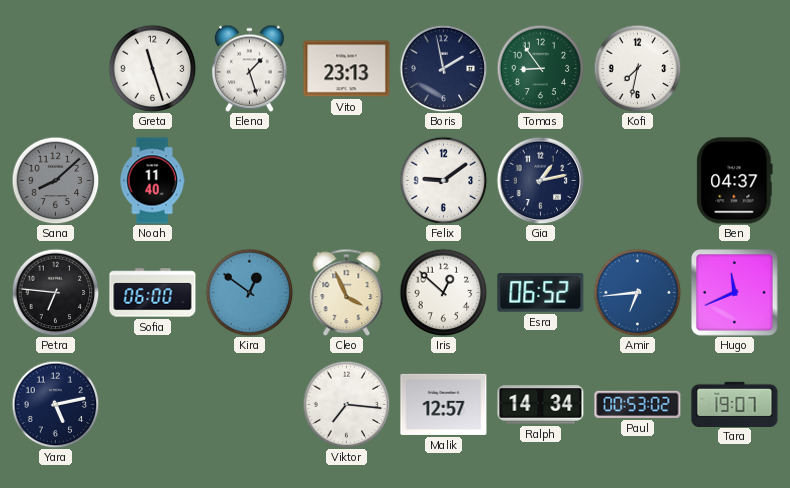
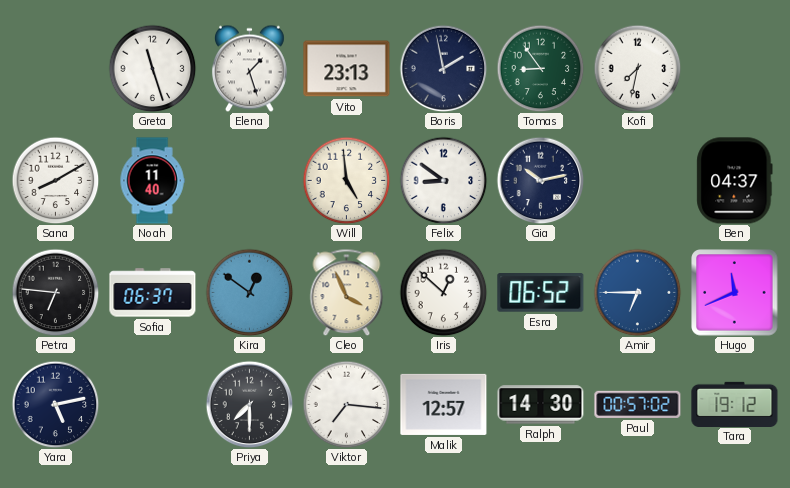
Sana: 8:08 -> 8:10 (55, 180)
Sana dial: grey -> white (55, 180)
Will: none -> 4:59 (346, 180)
Felix: 9:09 -> 8:51 (443, 180)
Gia: 1:13 -> 10:13 (540, 180)
Sofia: 06:00 -> 06:37 (153, 293)
Amir: 6:44 -> 6:45 (637, 292)
Priya: none -> 7:30 (249, 404)
Ralph: 14:34 -> 14:30 (541, 405)
Paul: 00:53 -> 00:57 (638, 404)
Tara: 19:07 -> 19:12 (735, 404)
